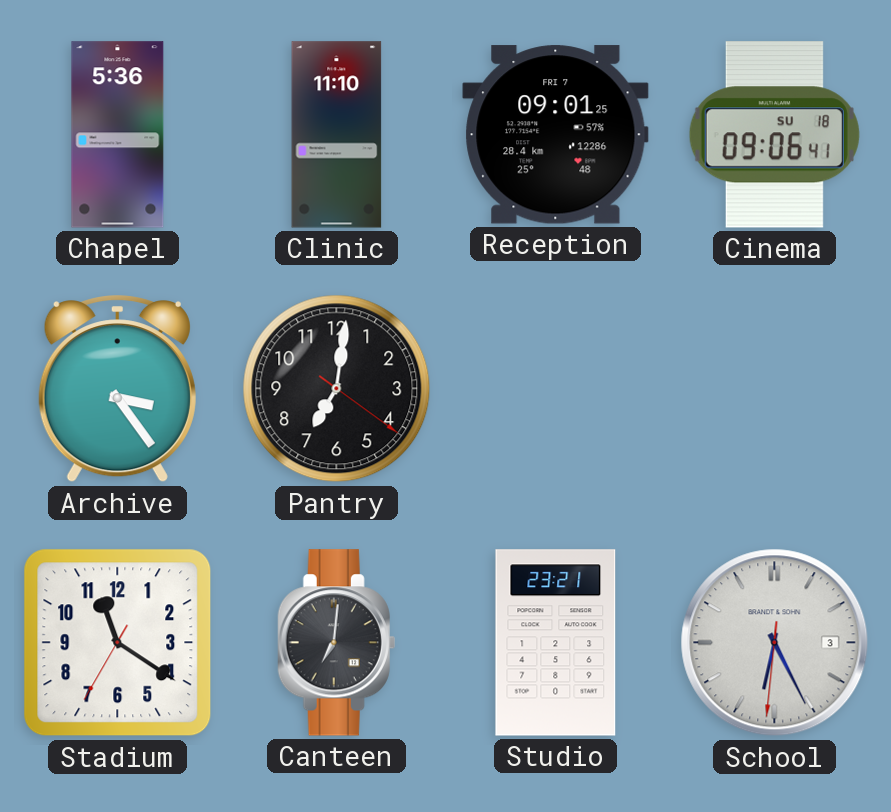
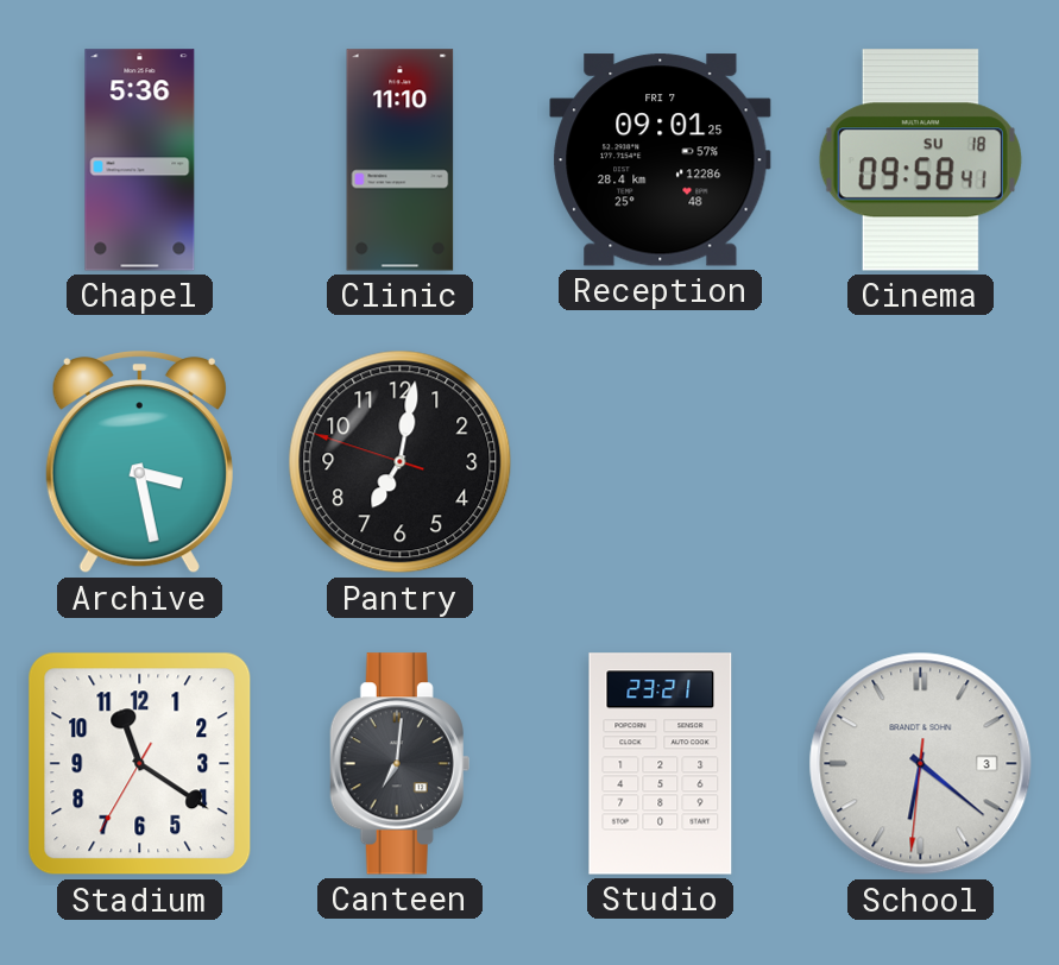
Cinema: 09:06 -> 09:58 (920, 160)
Archive: 3:24 -> 3:28 (139, 463)
Pantry: 7:01:21 -> 7:01:48 (401, 462)
School: 6:25 -> 6:21 (921, 764)
